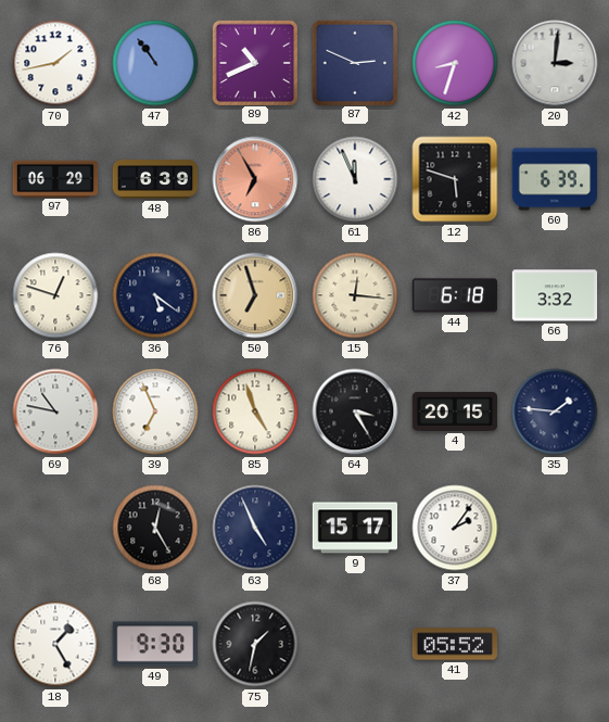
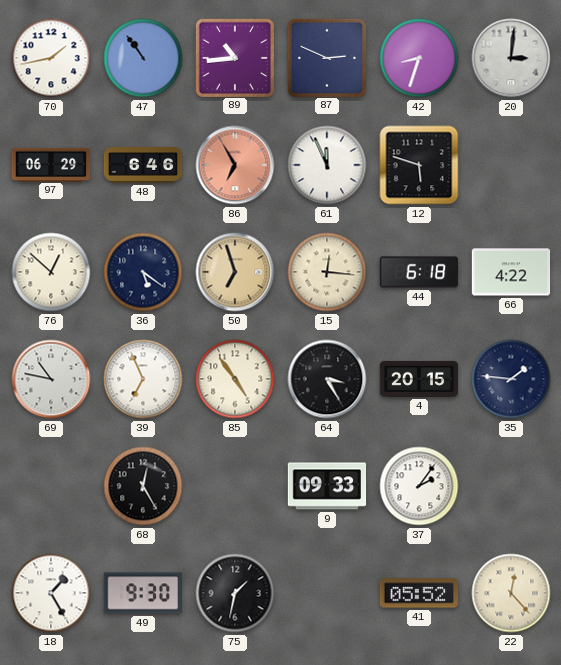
89: 10:41 -> 10:44 (234, 57)
48: 6:39 -> 6:46 (143, 165)
60: 6:39 -> none (555, 179)
76: 12:48 -> 12:52 (51, 272)
66: 3:32 -> 4:22 (511, 272)
85: 4:57 -> 4:54 (235, 379)
63: 4:56 -> none (255, 528)
9: 15:17 -> 09:33 (327, 486)
22: none -> 12:23 (511, 593)
